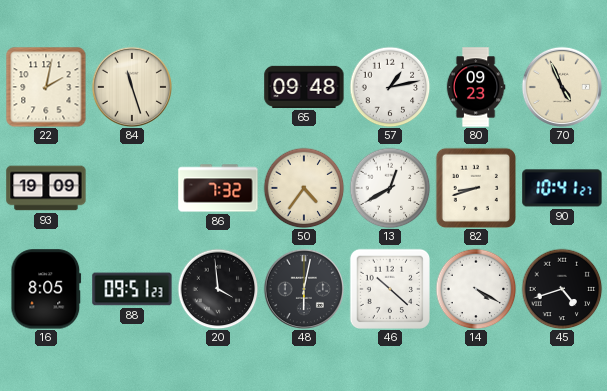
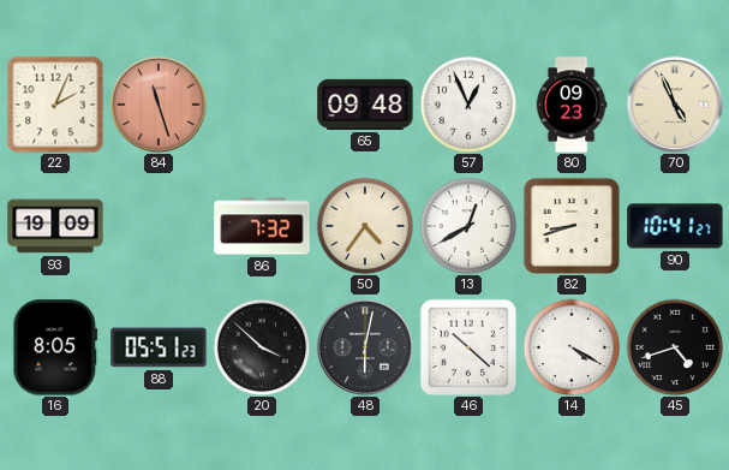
22: 2:02 -> 2:04 (55, 105)
84 dial: cream -> salmon (159, 105)
57: 1:13 -> 12:56 (468, 105)
88: 09:51 -> 05:51 (159, 347)
20: 3:59 -> 3:52 (262, 347)
